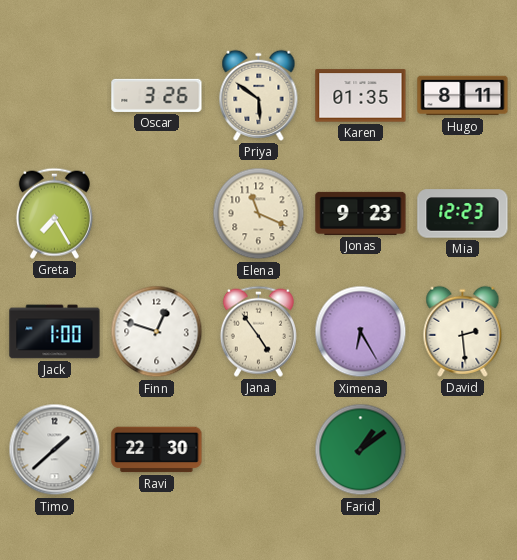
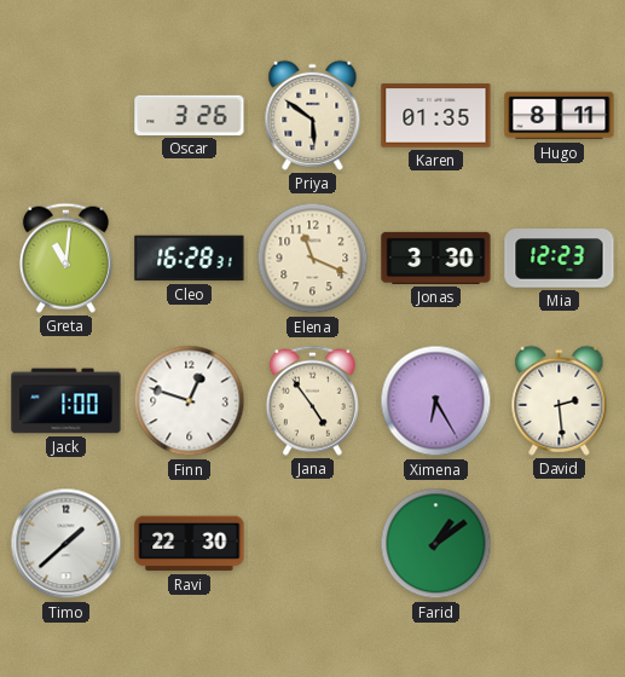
Greta: 7:25 -> 11:01 (65, 258)
Cleo: none -> 16:28 (190, 259)
Jonas: 9:23 -> 3:30 (436, 258)
